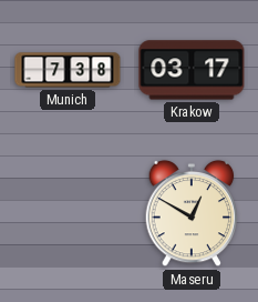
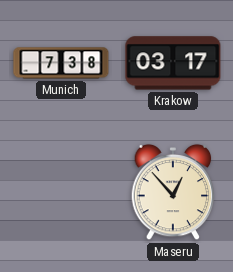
Maseru: 12:50 -> 12:53 (173, 192)
